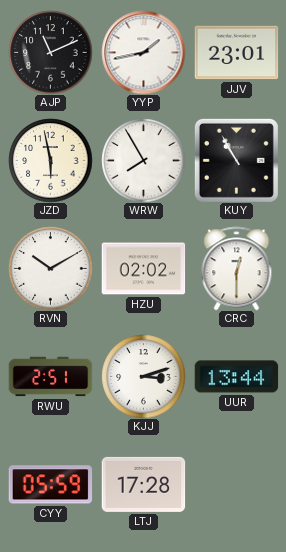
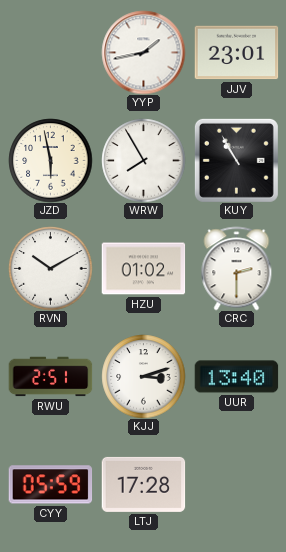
AJP: 11:11 -> none (50, 52)
HZU: 02:02 -> 01:02 (143, 269)
CRC: 12:30 -> 2:30 (237, 268)
UUR: 13:44 -> 13:40 (236, 377)
